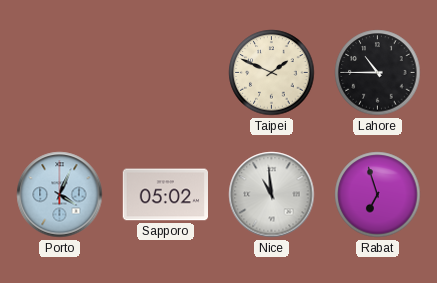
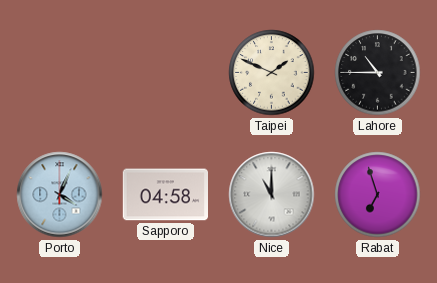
Sapporo: 05:02 -> 04:58 (165, 195)
Nice: 10:59 -> 11:00 (272, 195)
